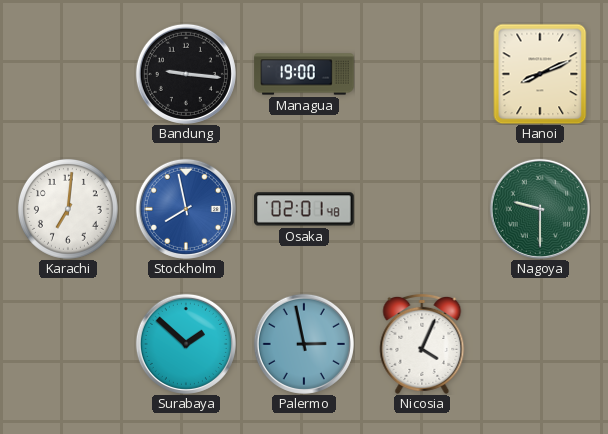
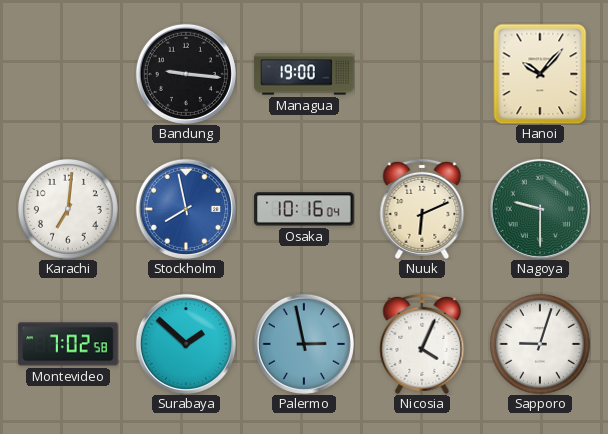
Hanoi: 8:11 -> 10:07 (540, 74)
Osaka: 02:01 -> 10:16 (304, 209)
Nuuk: none -> 6:11 (422, 209)
Montevideo: none -> 7:02 (68, 344)
Sapporo: none -> 9:03 (540, 344)
